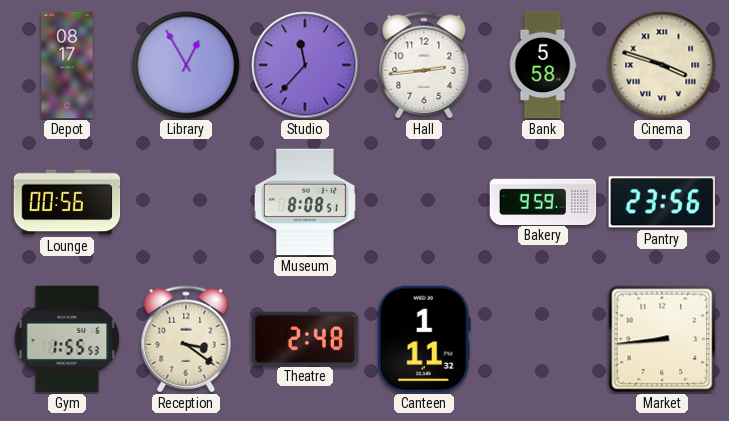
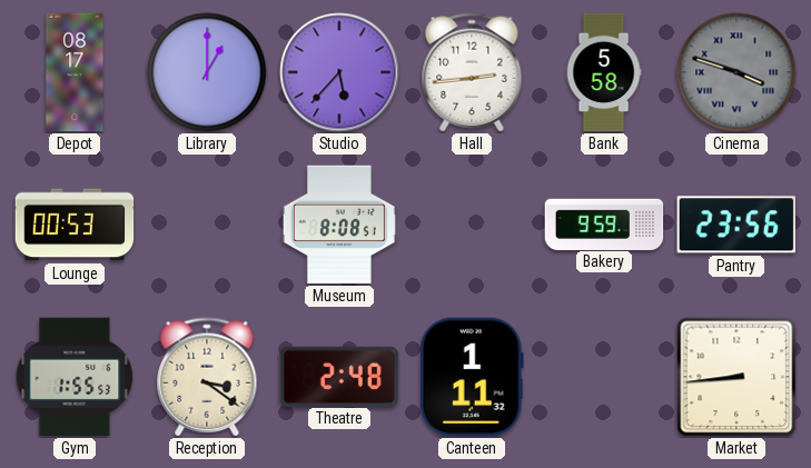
Library: 12:55 -> 1:00 (207, 72)
Studio: 11:37 -> 5:37 (339, 72)
Cinema dial: cream -> grey (736, 72)
Lounge: 00:56 -> 00:53 (75, 225)
